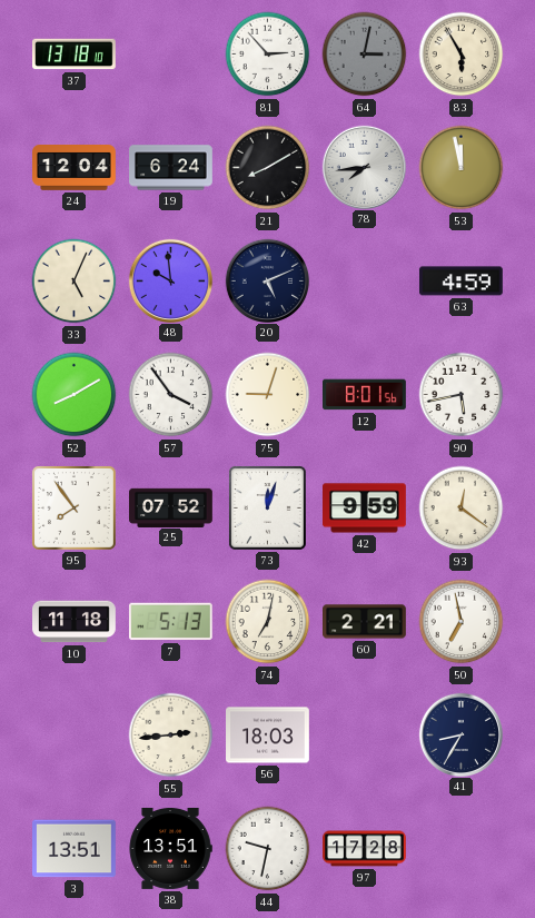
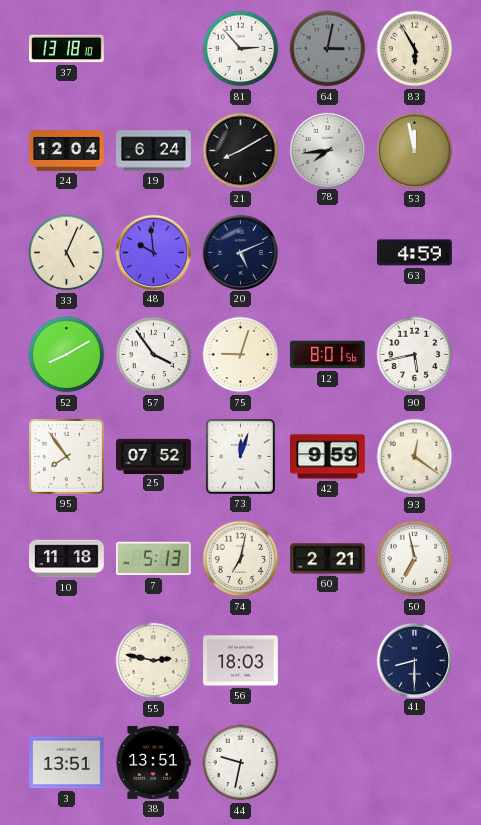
55: 2:44 -> 2:47 (154, 661)
41: 8:35 -> 8:30 (414, 660)
97: 17:28 -> none (365, 849)
